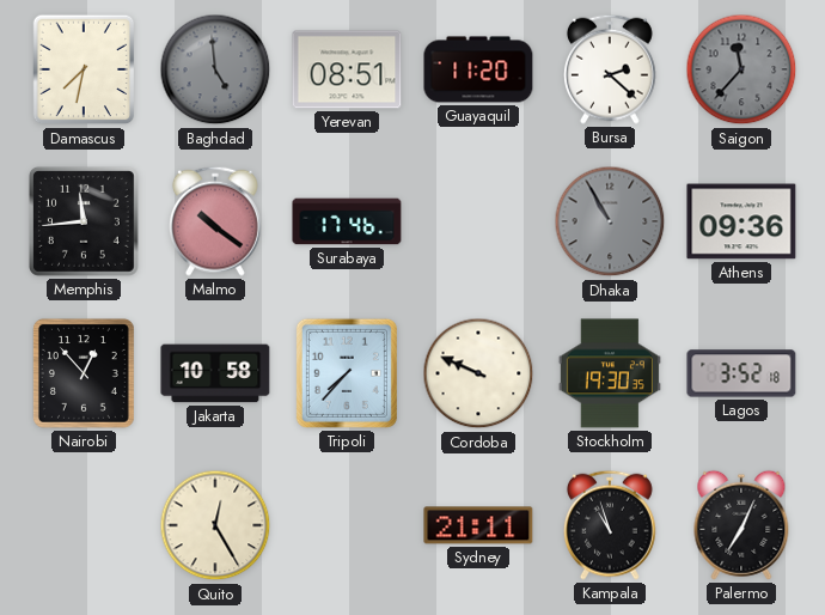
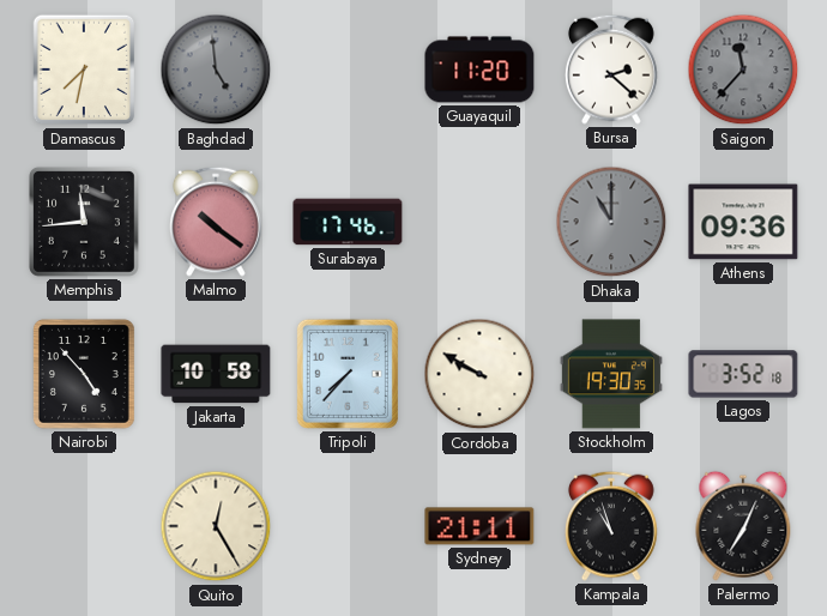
Yerevan: 08:51 -> none (347, 69)
Dhaka: 10:55 -> 11:00 (611, 222)
Nairobi: 12:53 -> 4:53 (84, 374)
Cordoba: 9:49 -> 9:50 (479, 374)
